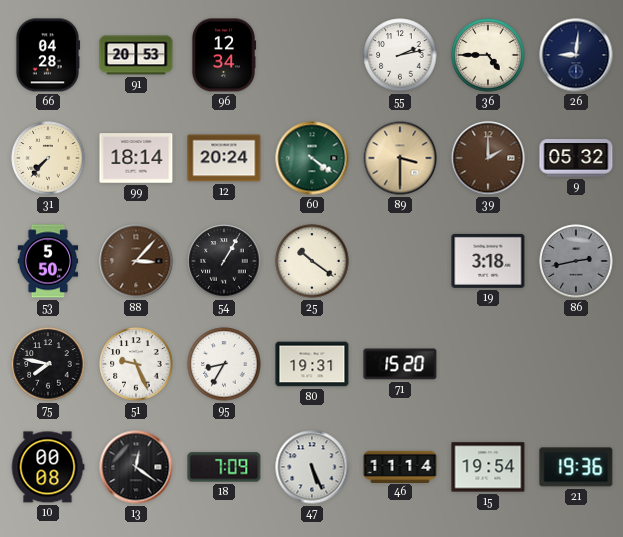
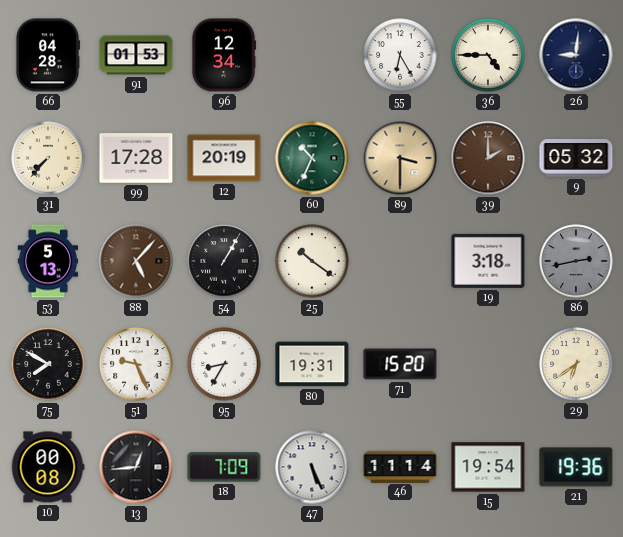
91: 20:53 -> 01:53 (136, 55)
55: 2:13 -> 6:25 (400, 55)
99: 18:14 -> 17:28 (136, 158)
12: 20:24 -> 20:19 (224, 158)
60: 4:21 -> 10:34 (312, 158)
53: 5:50 -> 5:13 (48, 261)
88: 3:07 -> 5:07 (136, 261)
75: 7:47 -> 7:50 (48, 364)
29: none -> 6:39 (576, 364)
13: 12:21 -> 12:44 (136, 467)
